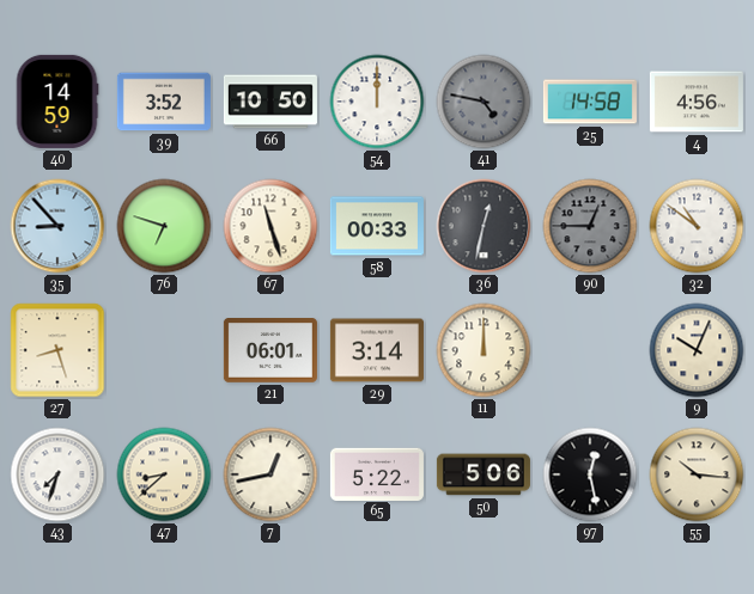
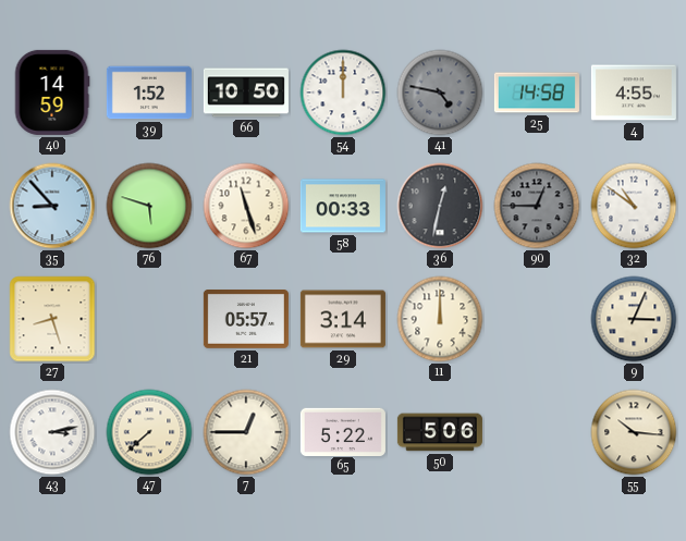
39: 3:52 -> 1:52 (149, 93)
4: 4:56 -> 4:55 (634, 93)
76: 6:48 -> 5:48 (149, 206)
21: 06:01 -> 05:57 (246, 320)
9: 10:04 -> 3:04 (634, 319)
43: 7:33 -> 3:13 (52, 432)
47: 8:38 -> 7:38 (149, 432)
7: 12:43 -> 12:45 (246, 432)
97: 12:28 -> none (590, 474)
